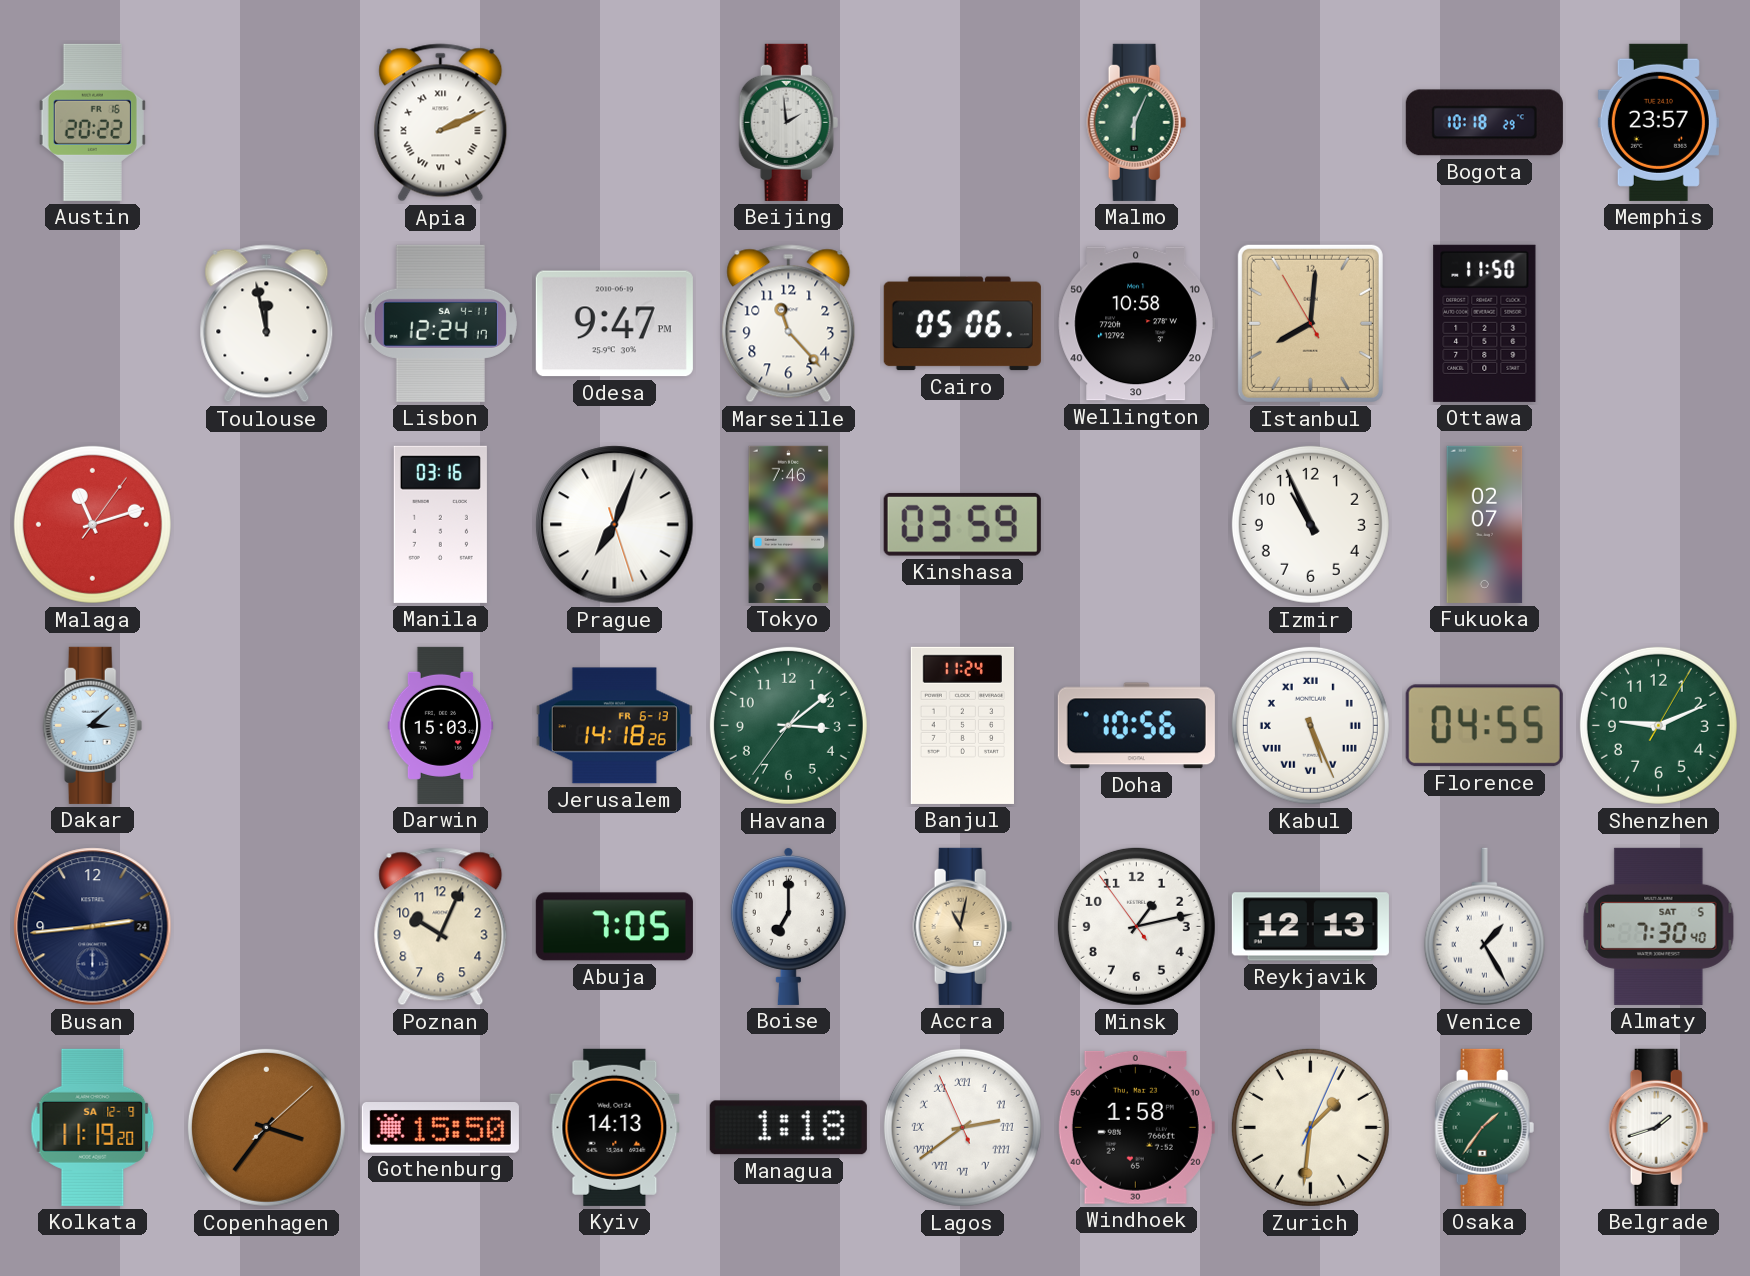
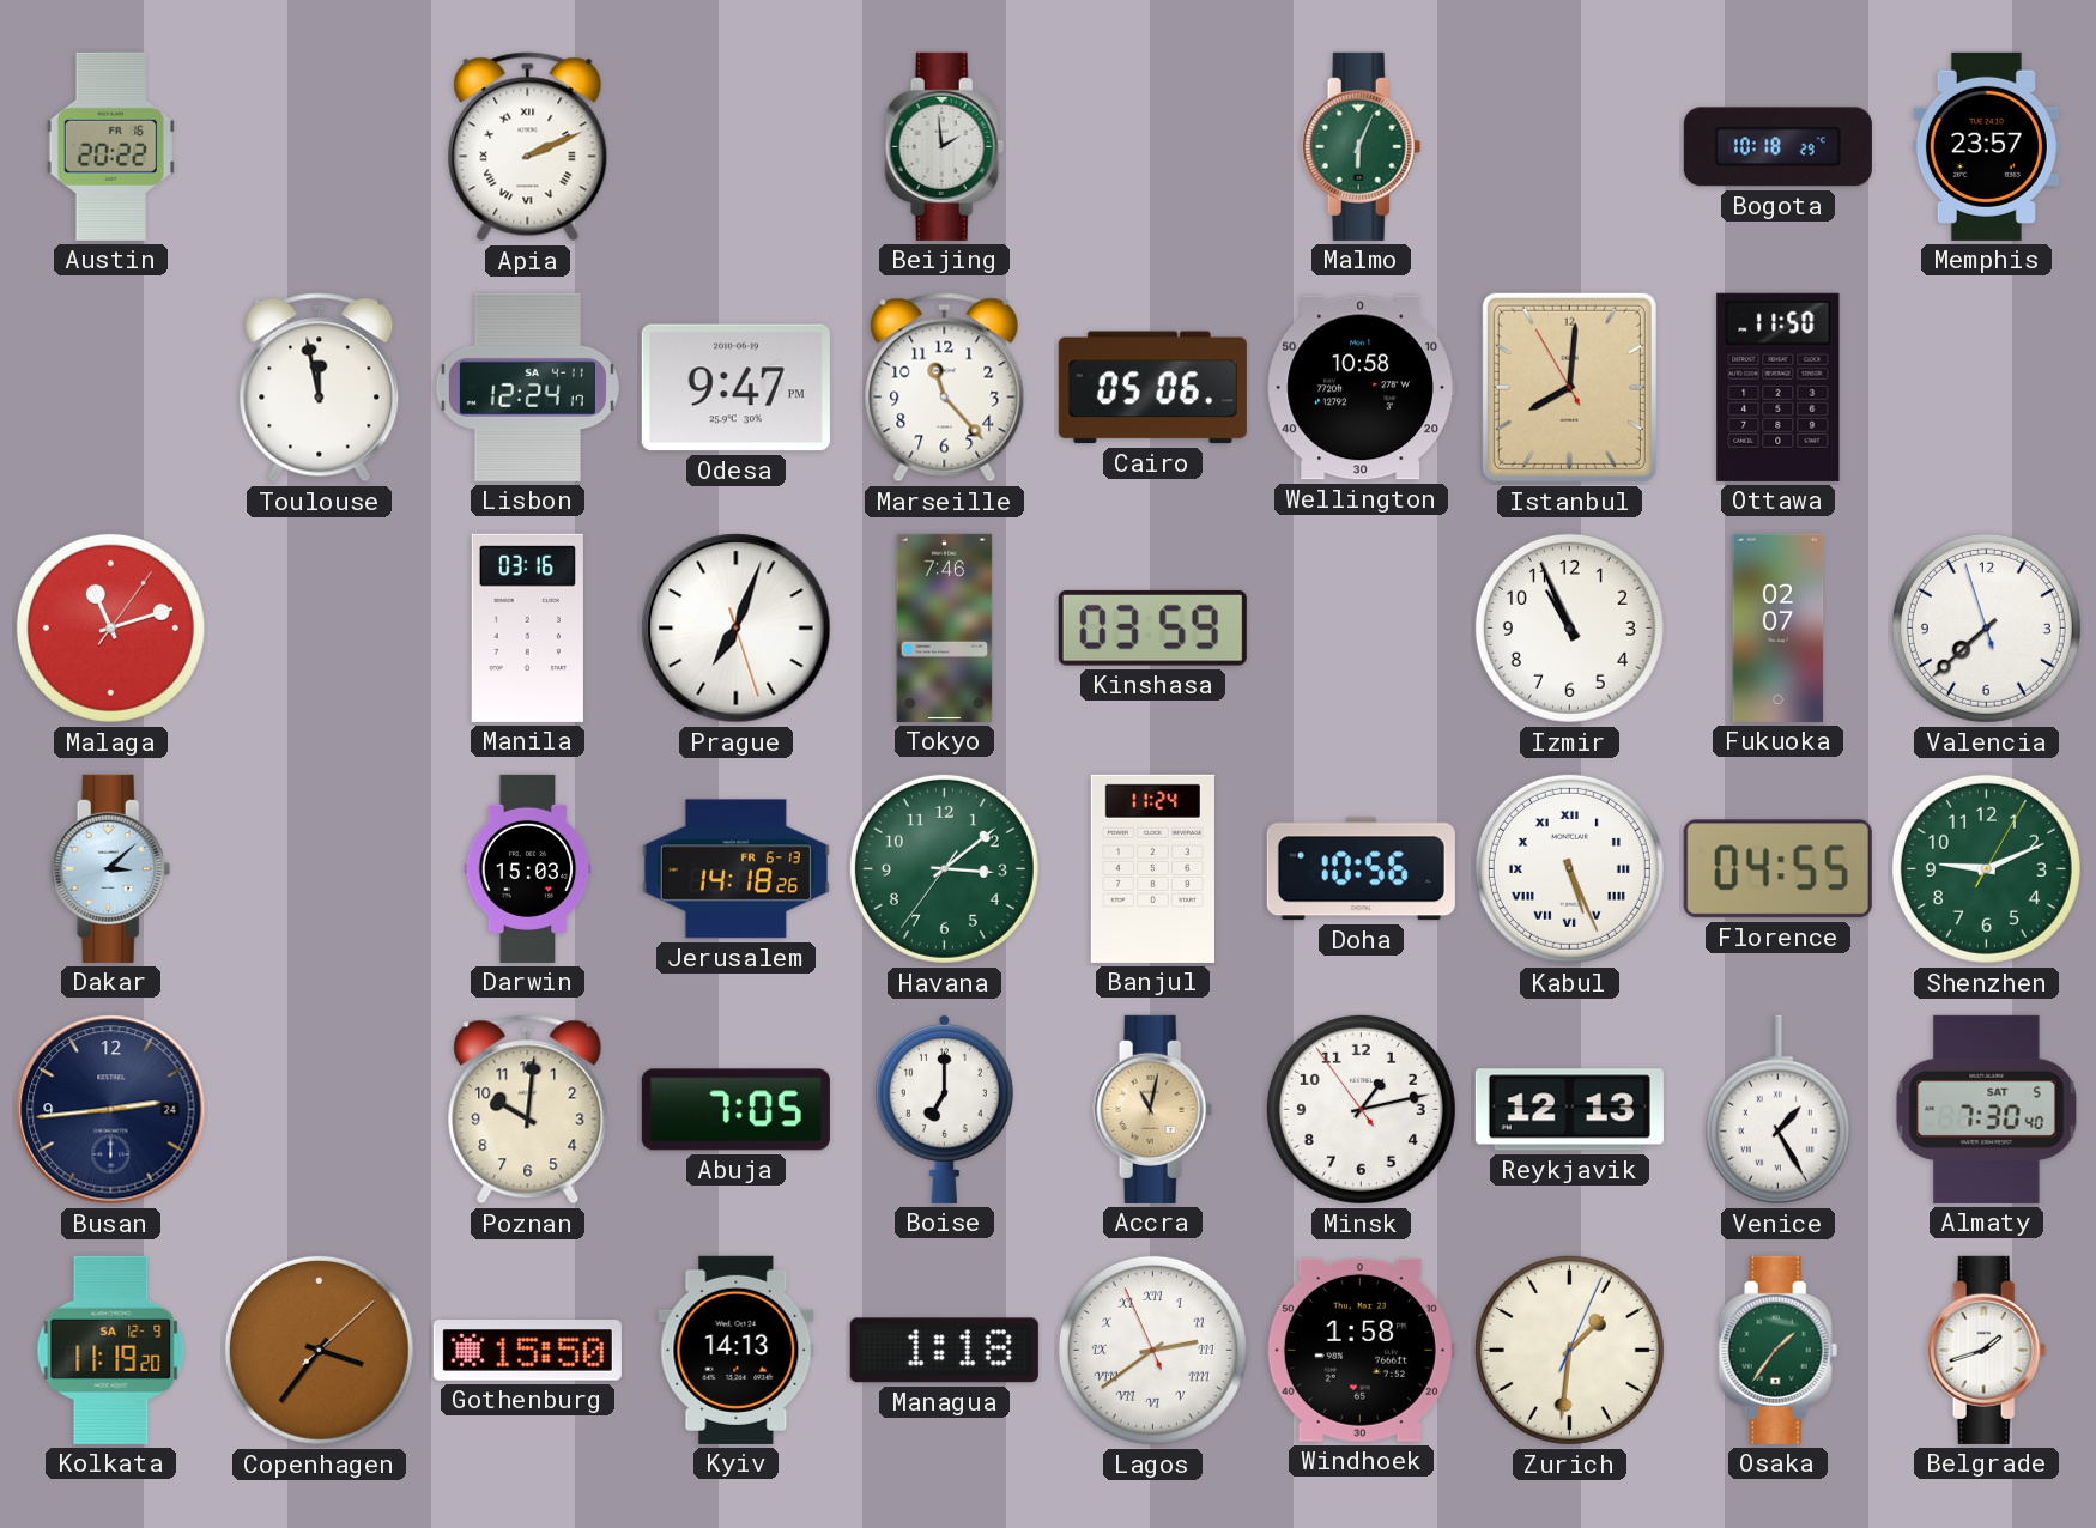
Valencia: none -> 7:37 (1986, 627)
Poznan: 10:04 -> 10:01 (528, 1110)
